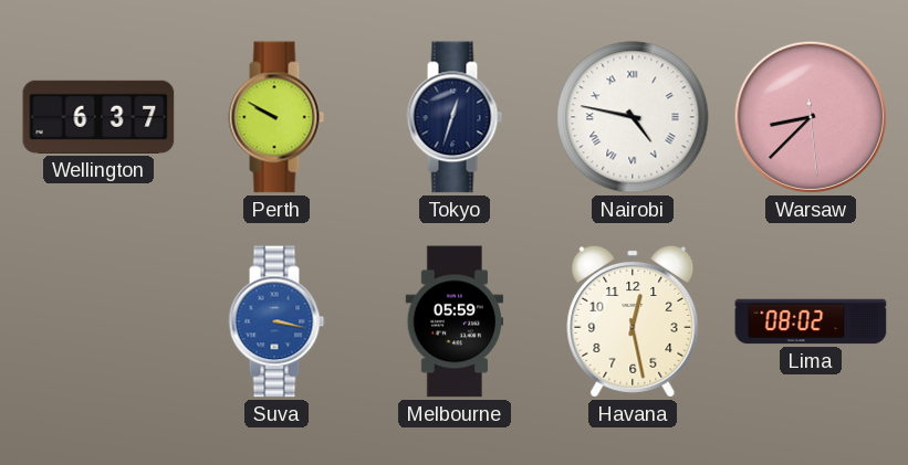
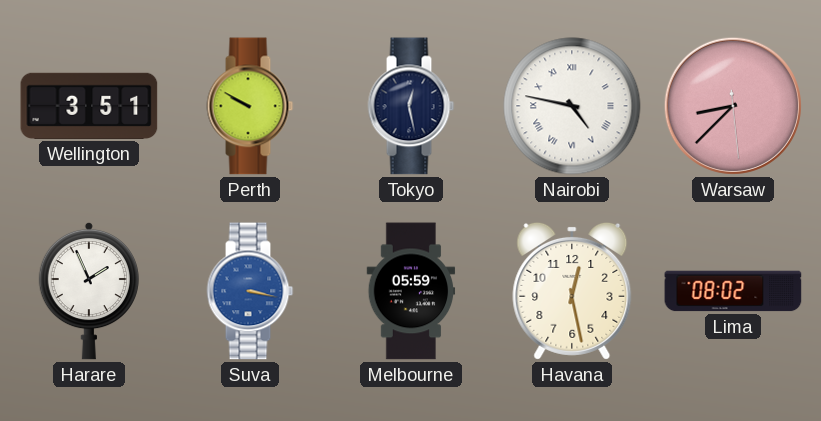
Wellington: 6:37 -> 3:51 (89, 106)
Tokyo: 12:33 -> 12:28 (411, 106)
Harare: none -> 1:56 (89, 291)
